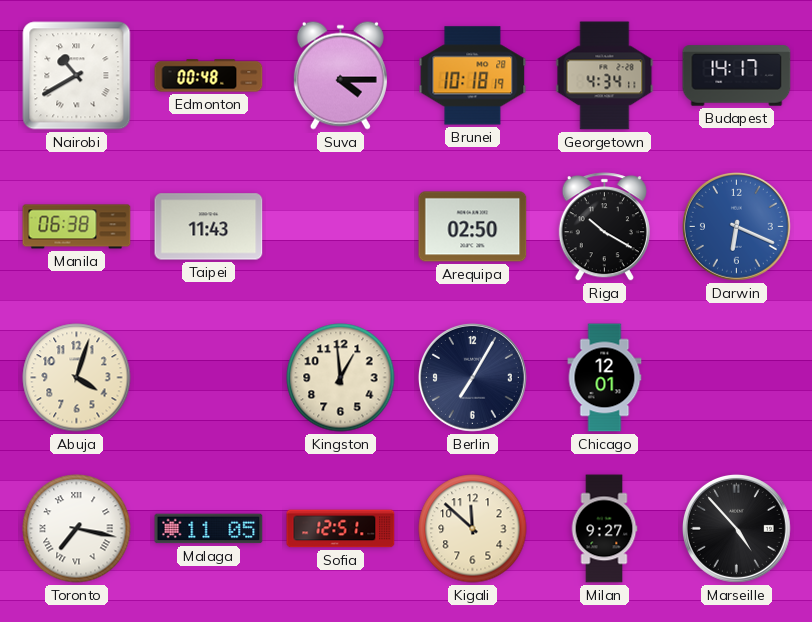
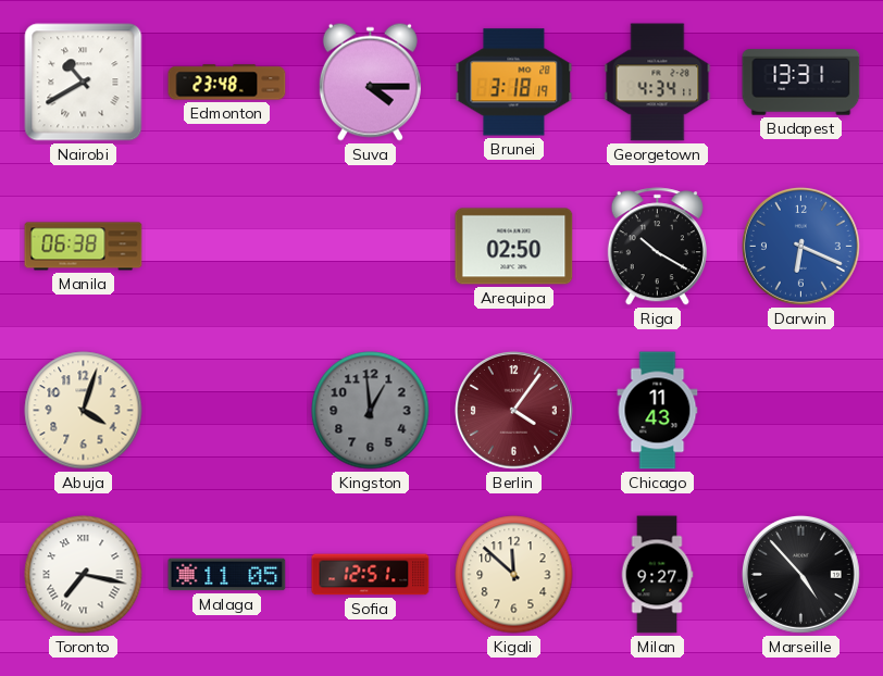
Edmonton: 00:48 -> 23:48 (227, 83)
Brunei: 10:18 -> 3:18 (514, 83)
Budapest: 14:17 -> 13:31 (801, 83)
Taipei: 11:43 -> none (209, 227)
Kingston dial: cream -> grey (371, 411)
Berlin: 7:05 -> 4:06 (513, 410)
Berlin dial: navy -> burgundy (513, 410)
Chicago: 12:01 -> 11:43 (658, 411)
